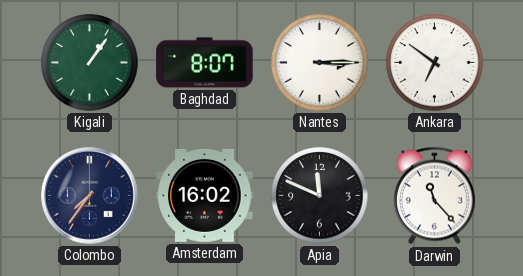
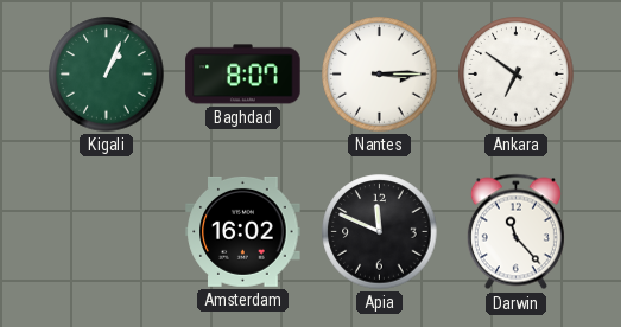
Kigali: 1:06 -> 1:04 (107, 75)
Colombo: 7:36 -> none (90, 196)
